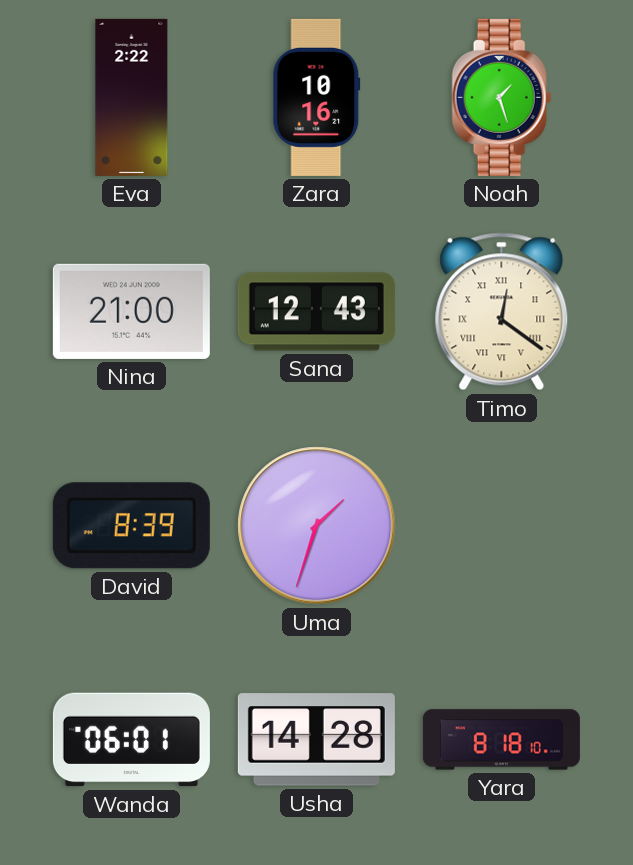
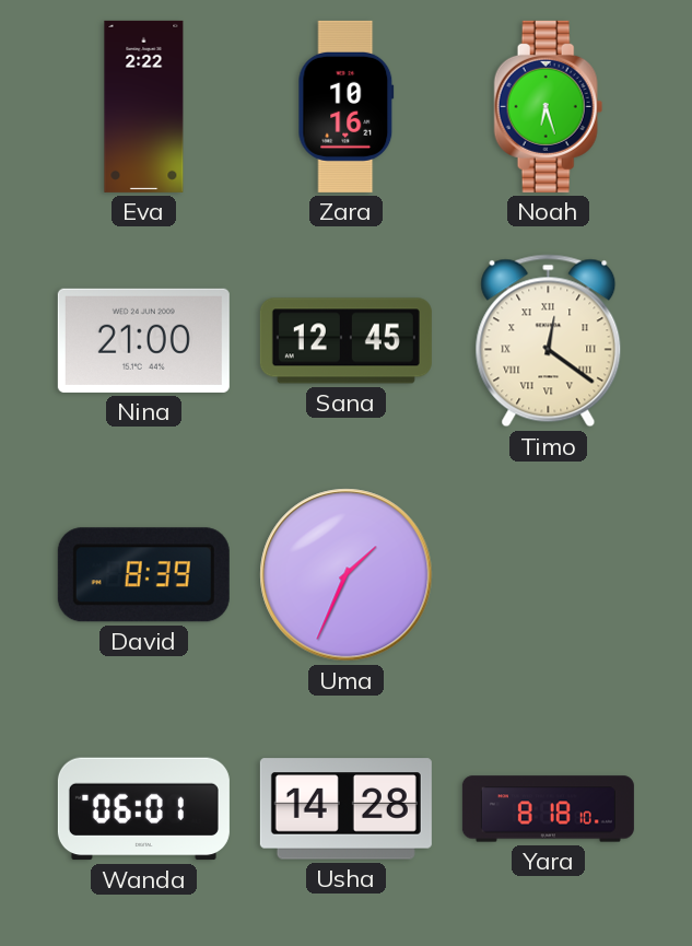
Noah: 1:27 -> 6:27 (549, 106)
Sana: 12:43 -> 12:45 (345, 341)
Uma: 1:33 -> 1:34 (347, 575)
